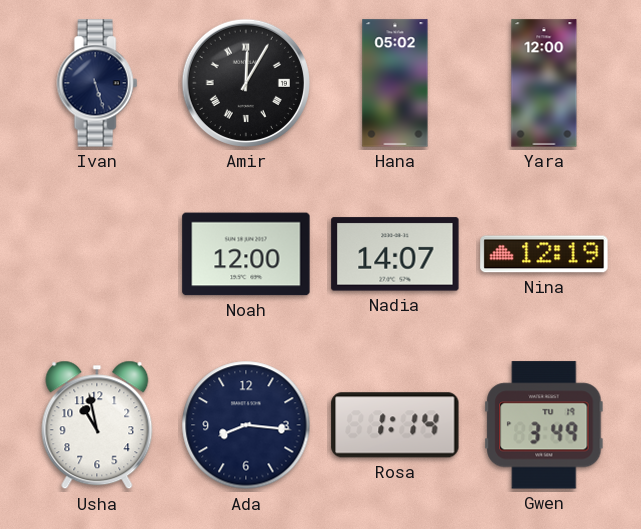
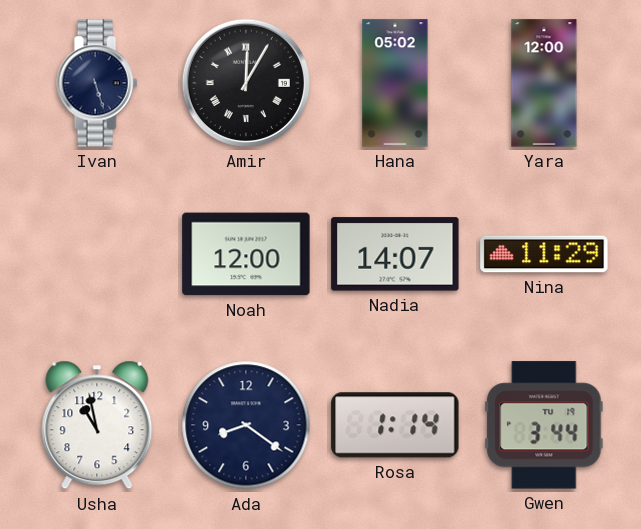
Nina: 12:19 -> 11:29 (544, 254)
Ada: 8:16 -> 8:21 (246, 425)
Gwen: 3:49 -> 3:44 (544, 425)
